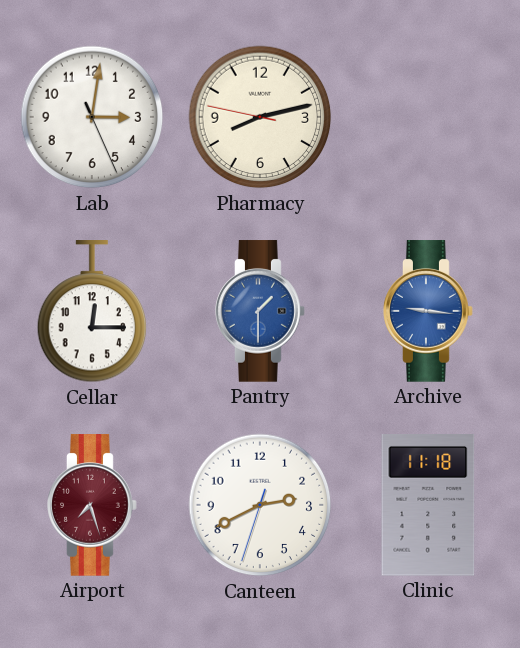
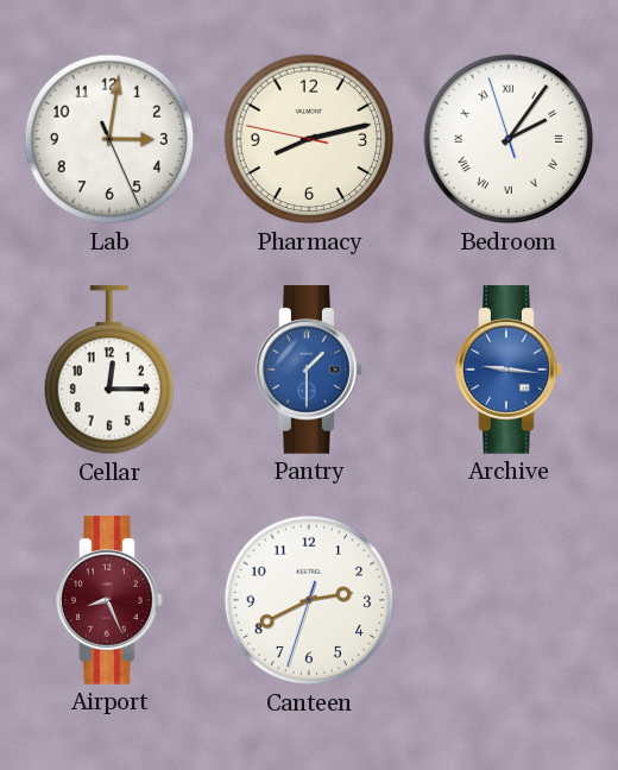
Bedroom: none -> 2:05 (509, 139)
Airport: 7:27 -> 8:26 (109, 600)
Clinic: 11:18 -> none (428, 506)
